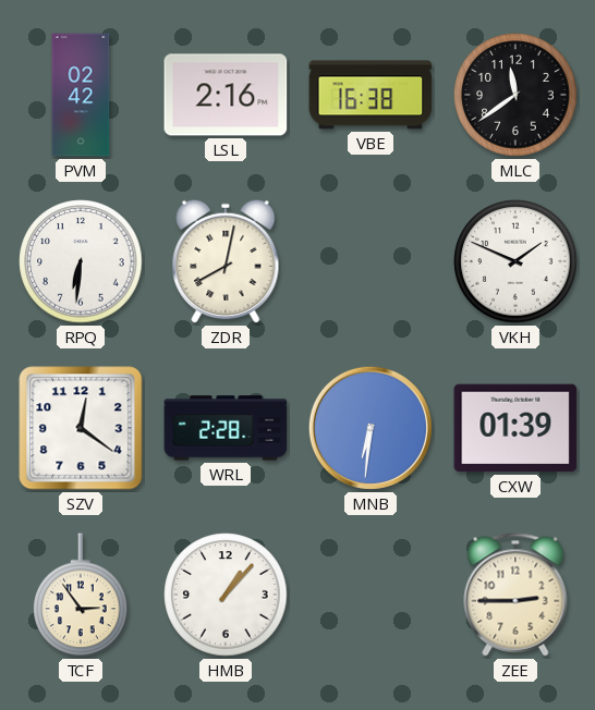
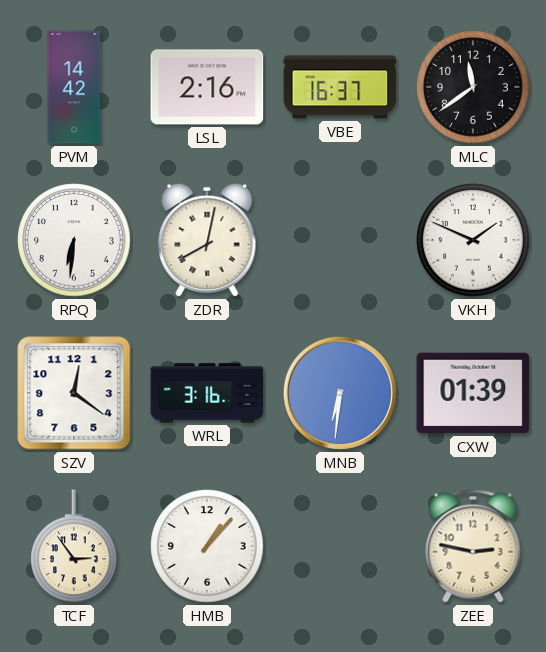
PVM: 02:42 -> 14:42 (74, 87)
VBE: 16:38 -> 16:37 (340, 87)
WRL: 2:28 -> 3:16 (207, 393)
ZEE: 2:45 -> 2:47 (473, 546)
